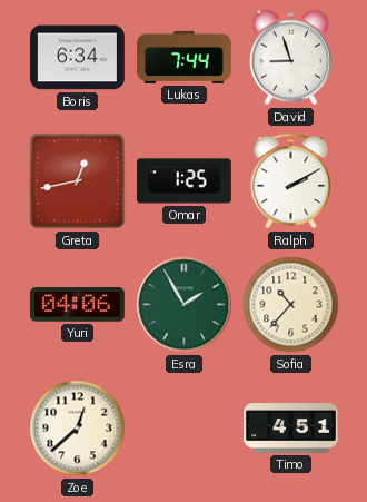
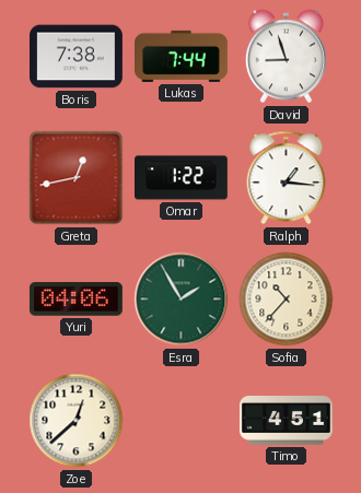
Boris: 6:34 -> 7:38 (77, 57)
Omar: 1:25 -> 1:22 (182, 178)
Ralph: 2:10 -> 1:16 (287, 178)
